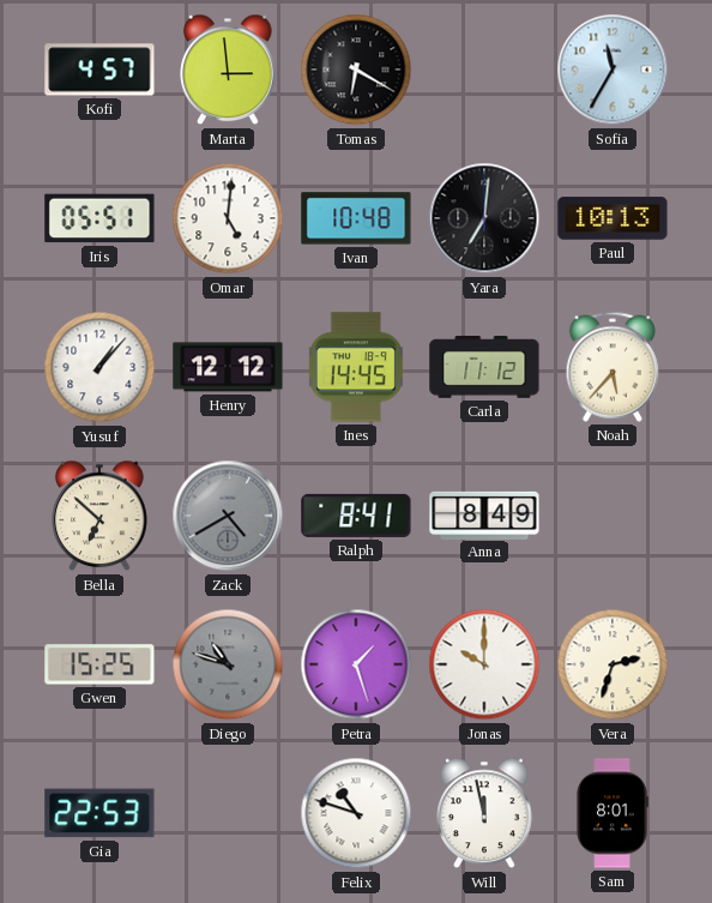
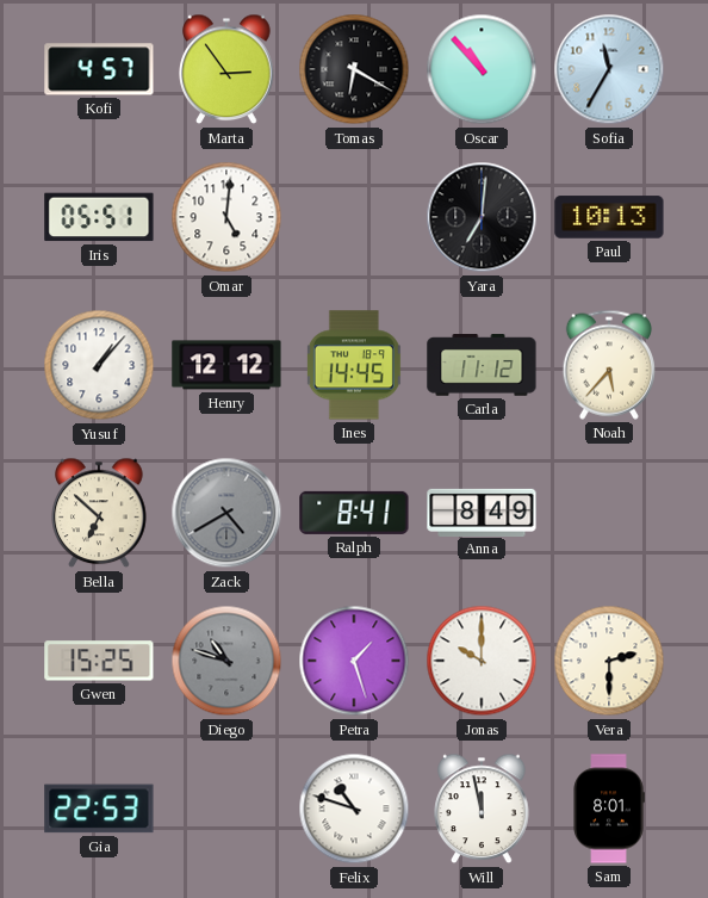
Marta: 2:59 -> 2:54 (226, 69)
Oscar: none -> 10:53 (482, 69)
Ivan: 10:48 -> none (356, 218)
Vera: 2:33 -> 2:30 (609, 661)
